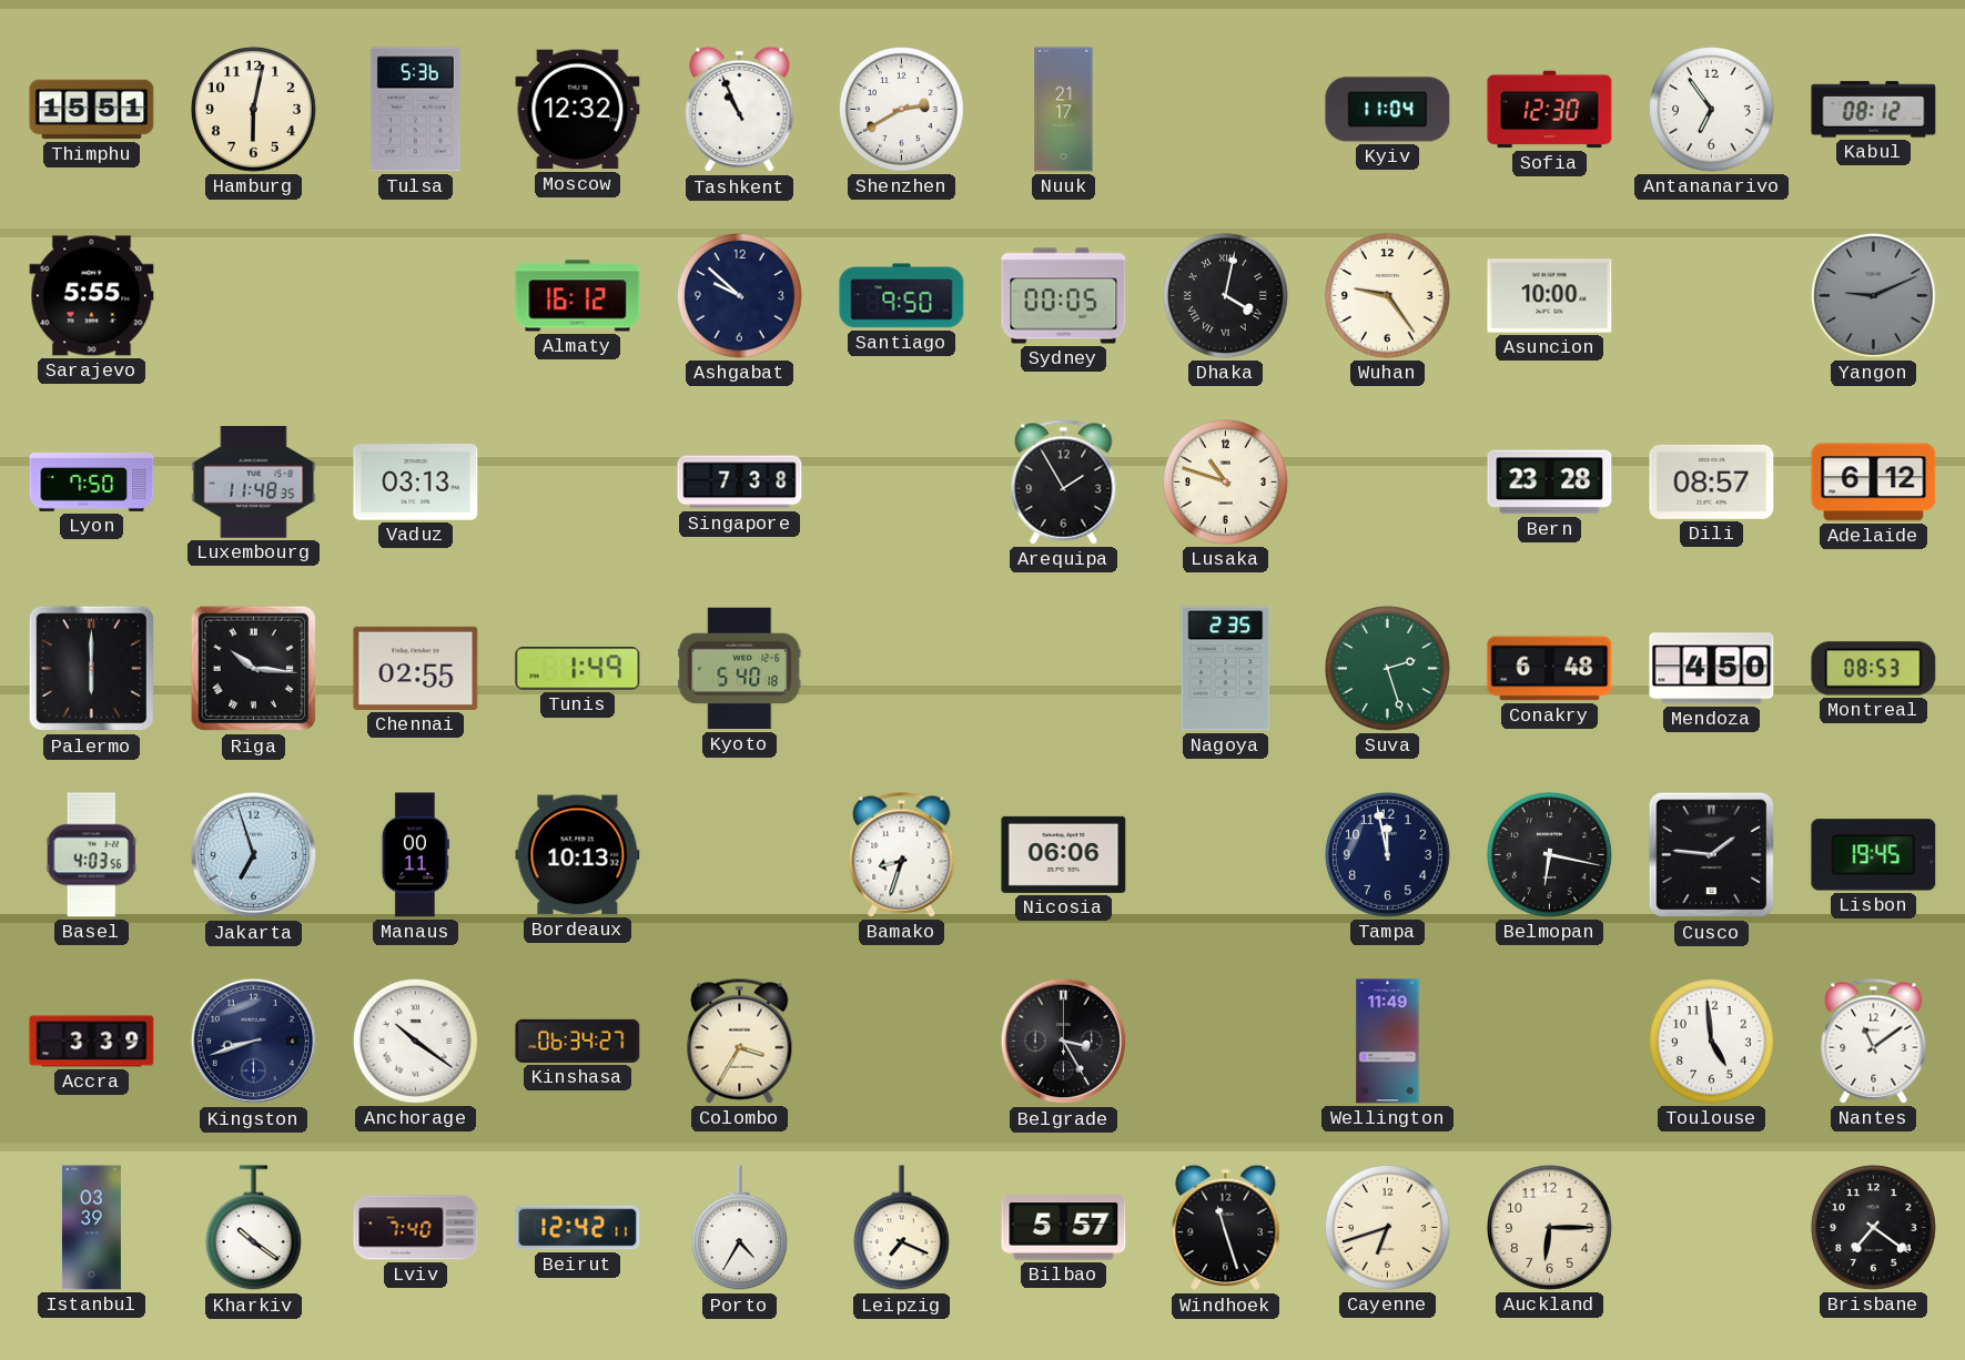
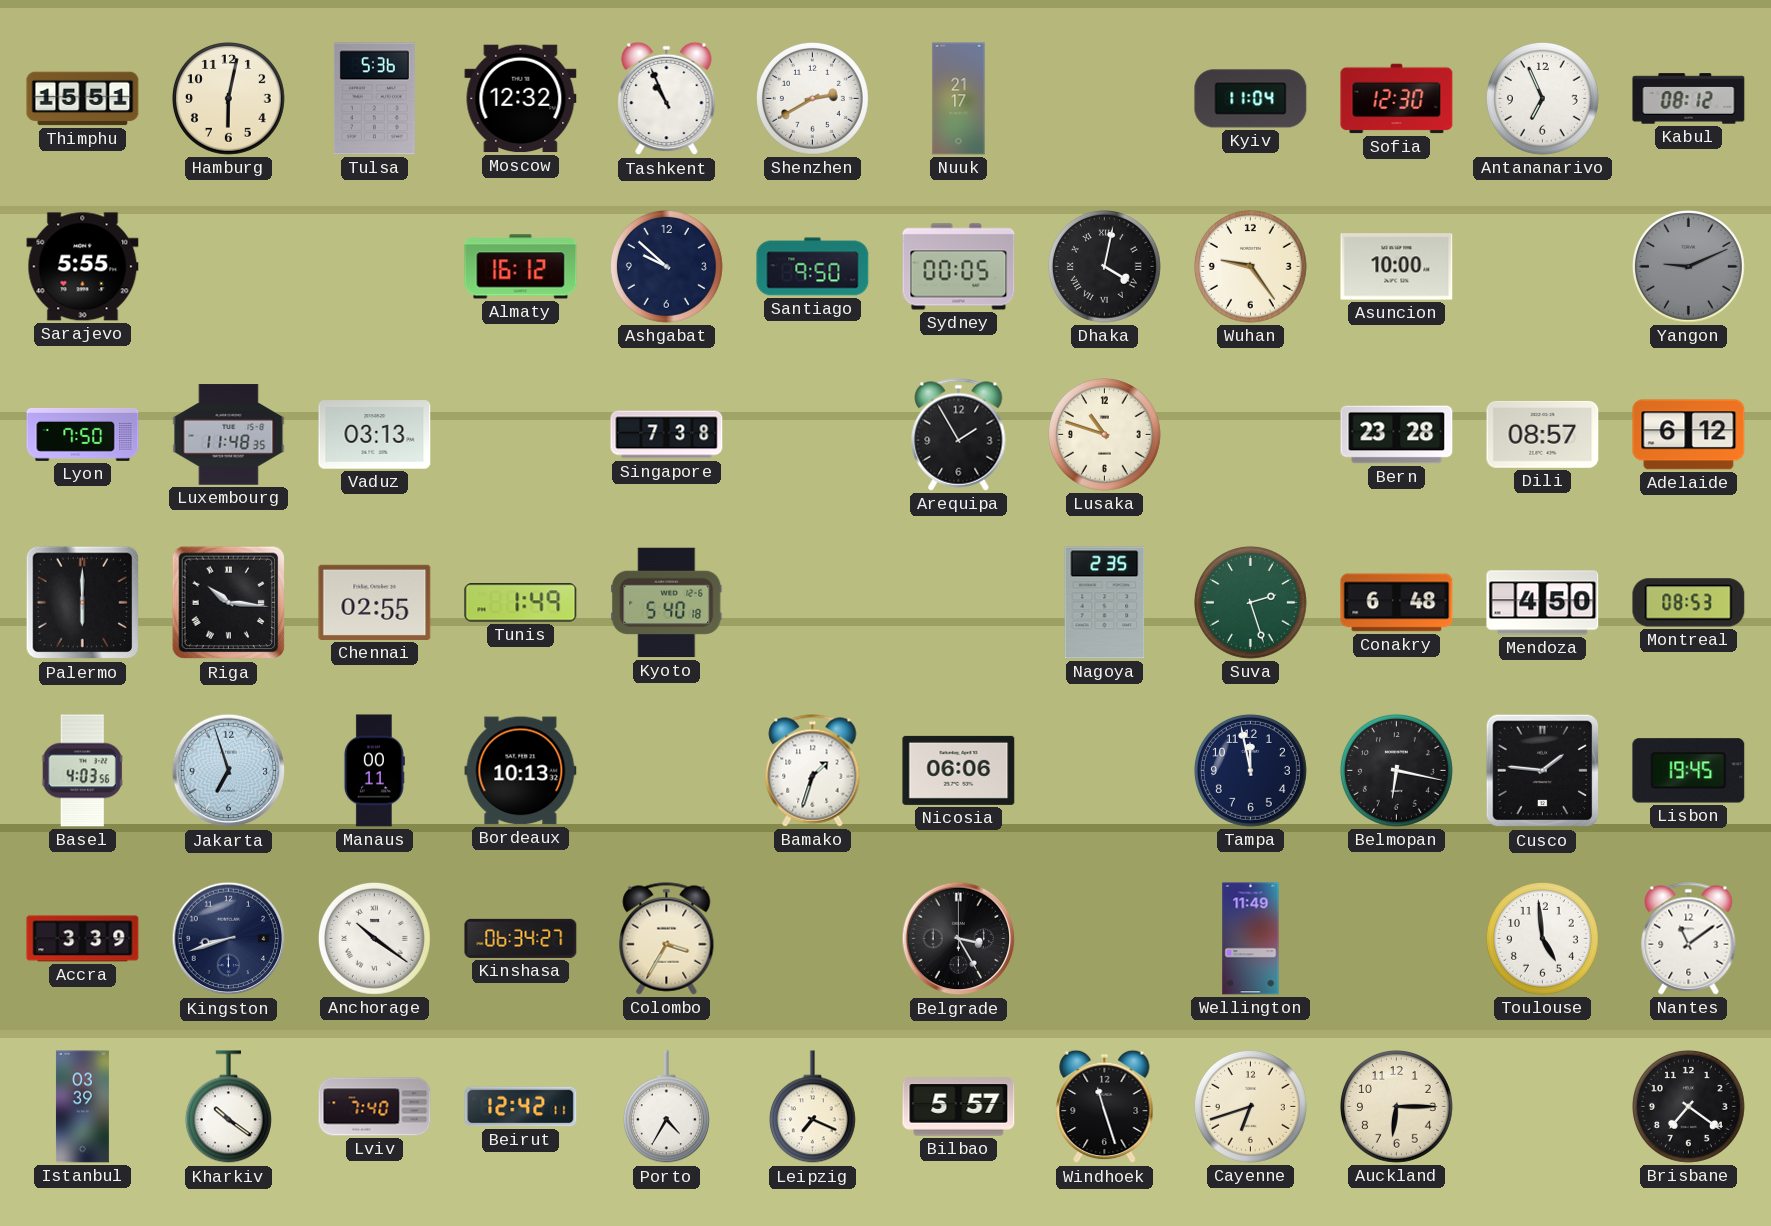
Antananarivo: 6:54 -> 6:56 (1542, 98)
Bamako: 8:33 -> 1:33 (813, 771)
